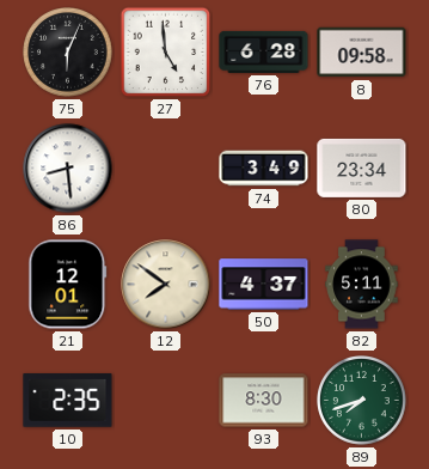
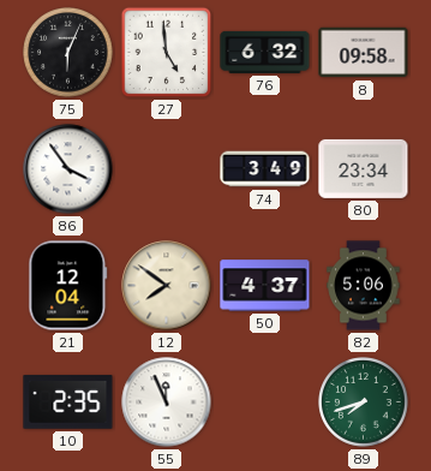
76: 6:28 -> 6:32 (265, 52)
86: 8:29 -> 3:54 (68, 169)
21: 12:01 -> 12:04 (68, 286)
82: 5:11 -> 5:06 (364, 286)
55: none -> 11:56 (167, 403)
93: 8:30 -> none (264, 401)
